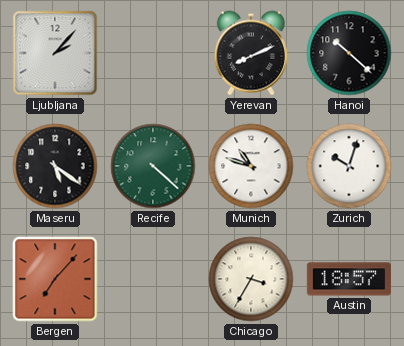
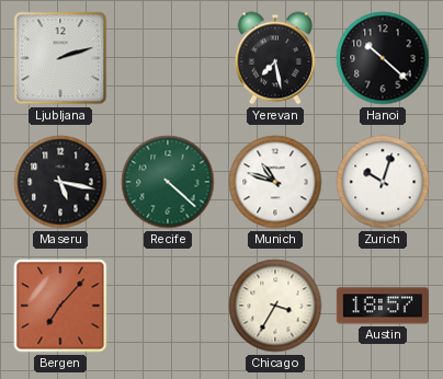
Ljubljana: 2:07 -> 2:12 (60, 58)
Yerevan: 8:11 -> 7:28 (275, 58)
Maseru: 5:21 -> 5:17 (60, 182)
